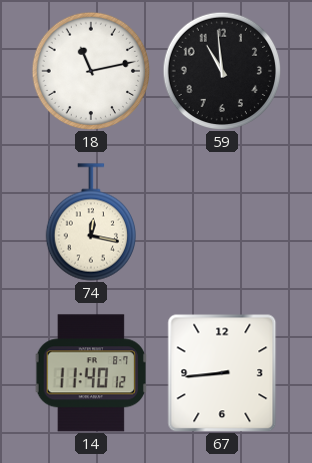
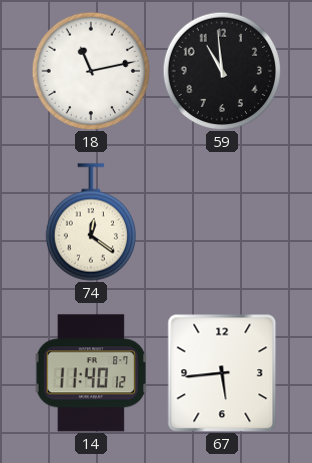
74: 12:17 -> 12:21 (90, 222)
67: 8:44 -> 5:44 (222, 373)
